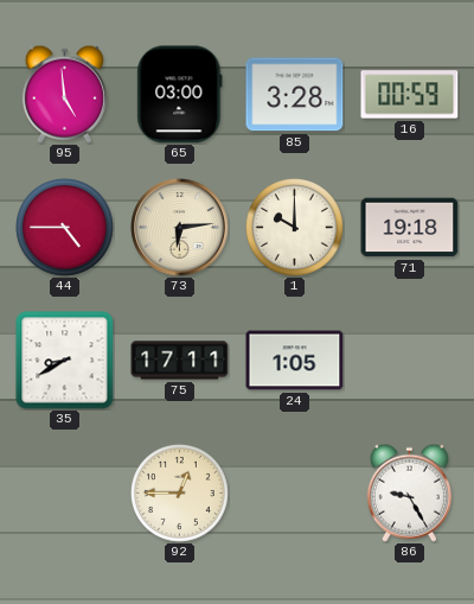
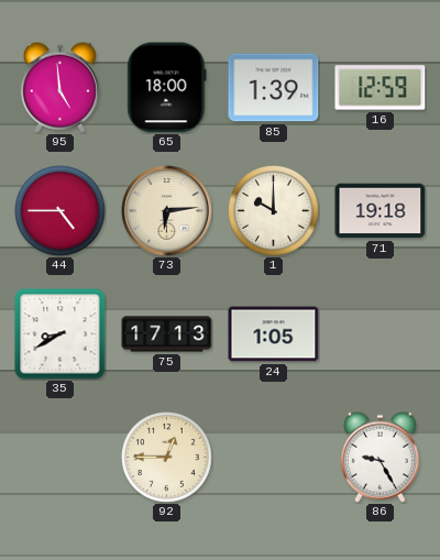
65: 03:00 -> 18:00 (167, 88)
85: 3:28 -> 1:39 (274, 88)
16: 00:59 -> 12:59 (381, 88)
75: 17:11 -> 17:13 (167, 334)
